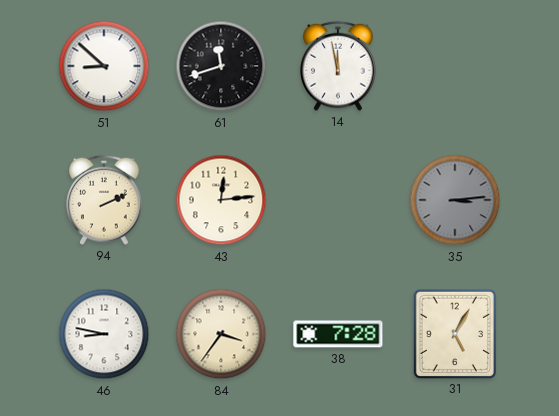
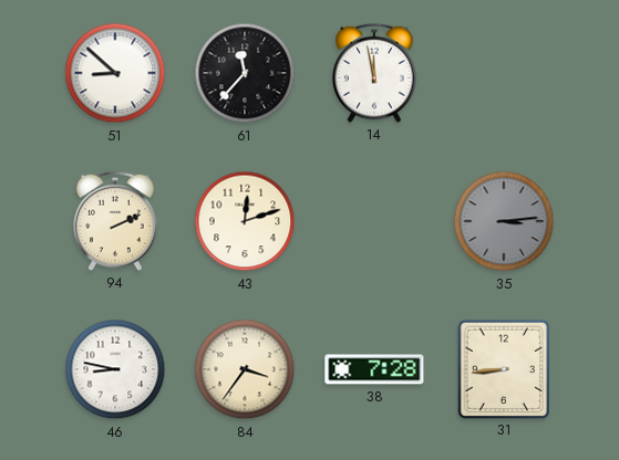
61: 11:42 -> 11:37 (245, 73)
43: 12:14 -> 12:12 (245, 221)
31: 5:05 -> 8:44 (503, 368)
